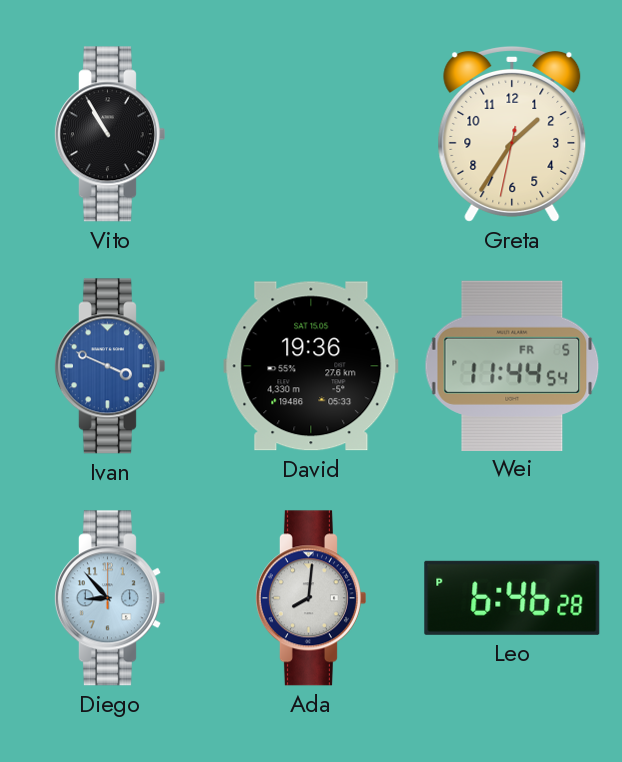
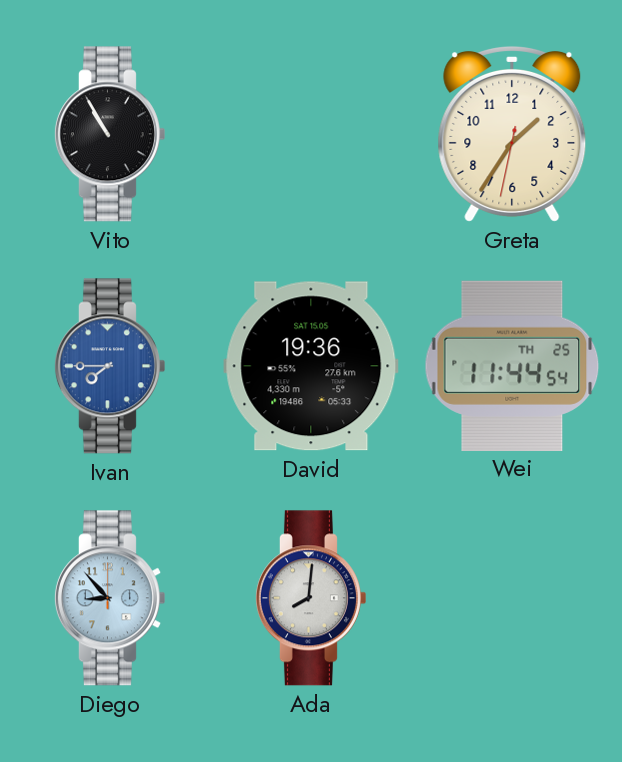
Ivan: 3:49 -> 7:45 (109, 366)
Wei date: FR 5 -> TH 25 (512, 365)
Leo: 6:46 -> none (512, 598)
